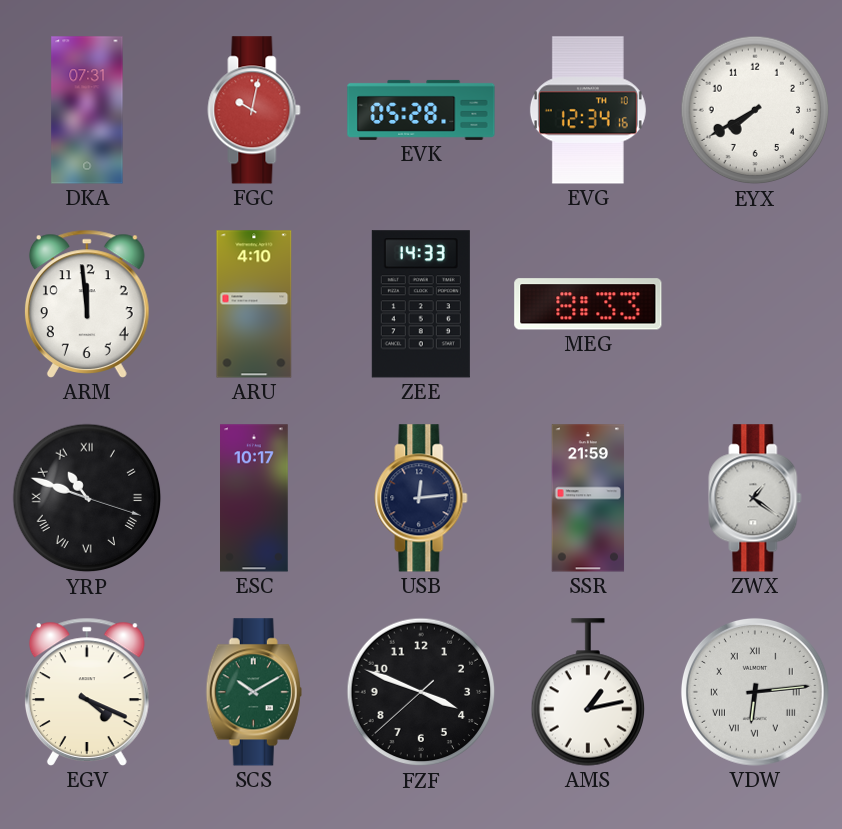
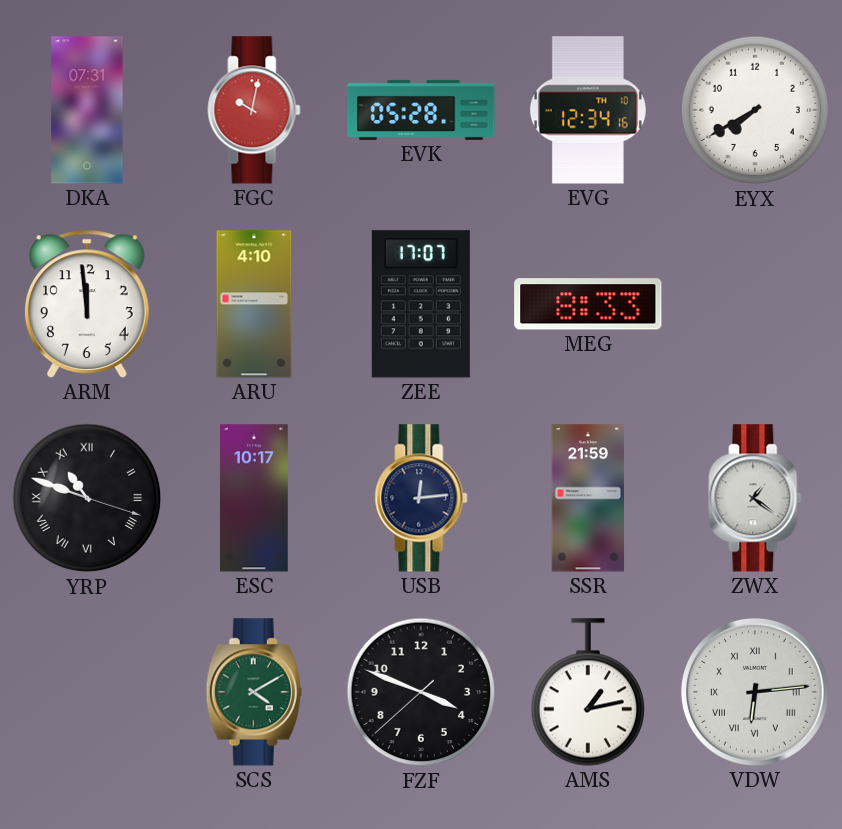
ZEE: 14:33 -> 17:07 (421, 304)
EGV: 4:19 -> none (87, 692)
SCS: 10:10 -> 4:10 (254, 692)
